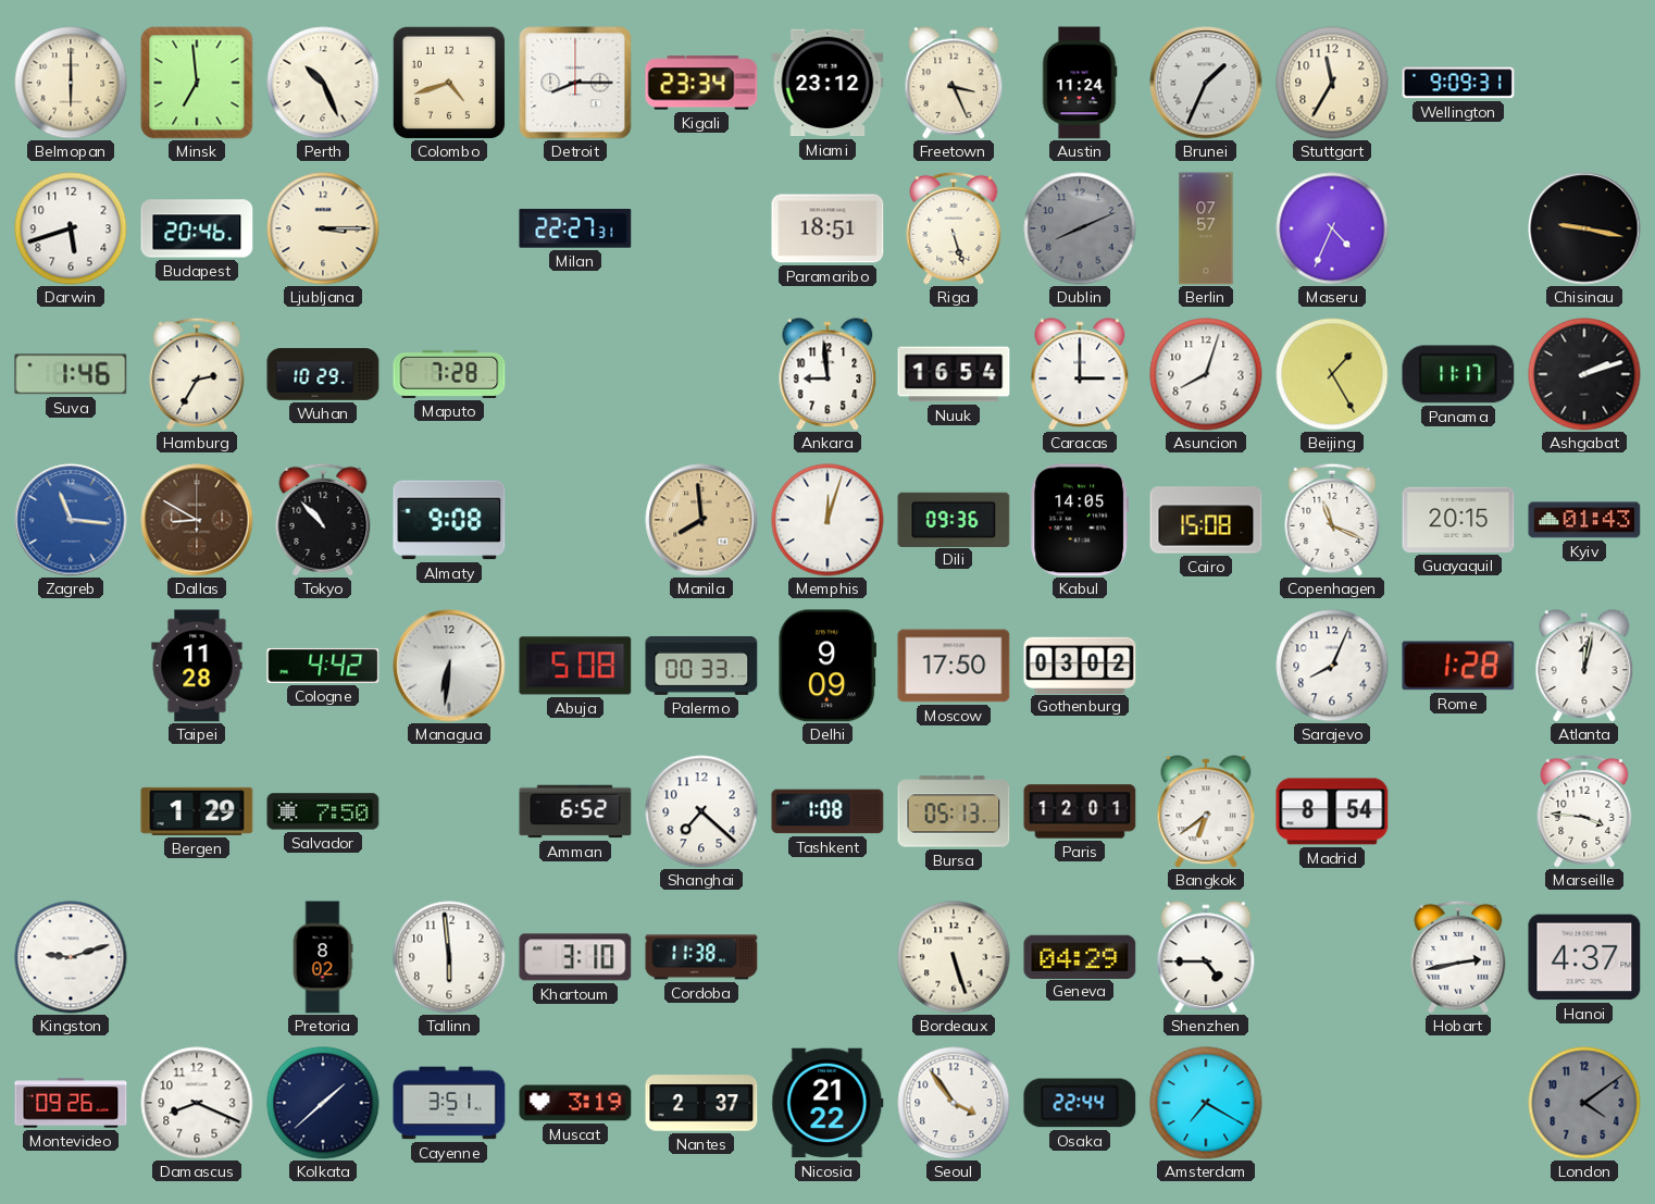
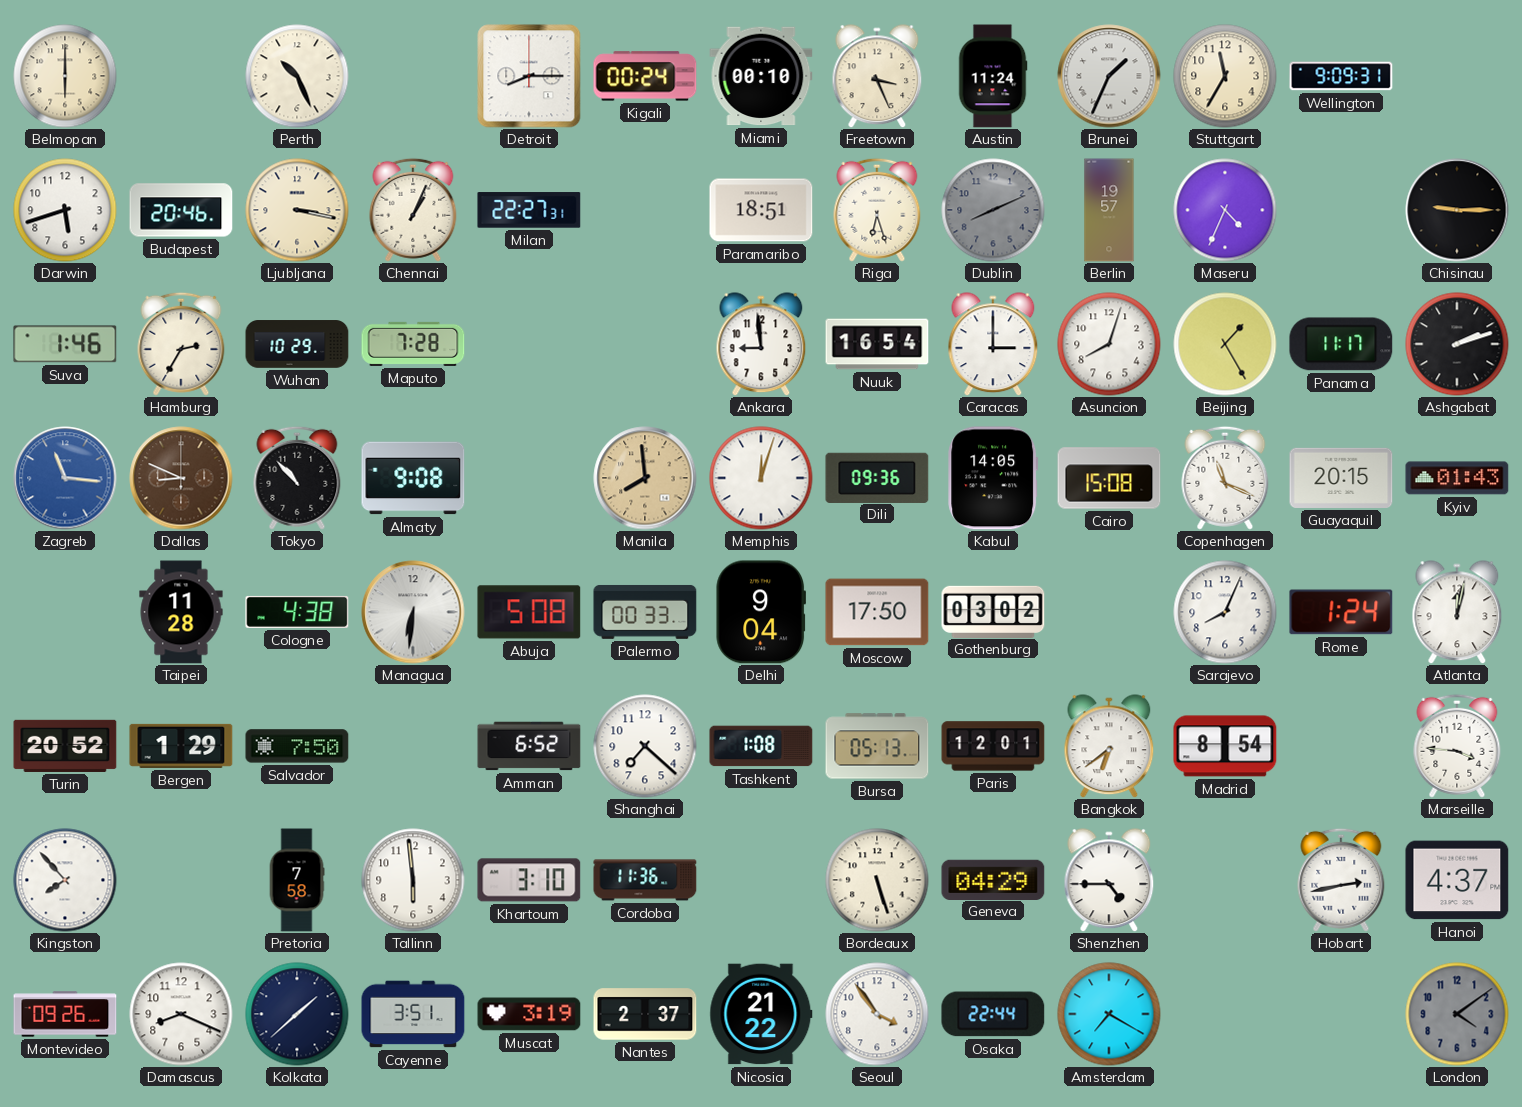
Minsk: 6:59 -> none (197, 83)
Colombo: 4:42 -> none (449, 83)
Kigali: 23:34 -> 00:24 (645, 76)
Miami: 23:12 -> 00:10 (761, 76)
Ljubljana: 3:15 -> 3:17 (297, 210)
Chennai: none -> 1:04 (413, 210)
Riga: 5:27 -> 6:27 (877, 210)
Berlin: 07:57 -> 19:57 (1109, 210)
Chisinau: 9:17 -> 9:15 (1457, 210)
Dallas: 8:50 -> 8:49 (181, 478)
Cologne: 4:42 -> 4:38 (297, 612)
Delhi: 9:09 -> 9:04 (760, 612)
Rome: 1:28 -> 1:24 (1341, 612)
Turin: none -> 20:52 (65, 746)
Kingston: 9:12 -> 7:53 (65, 880)
Pretoria: 8:02 -> 7:58 (297, 880)
Cordoba: 11:38 -> 11:36 (645, 880)
